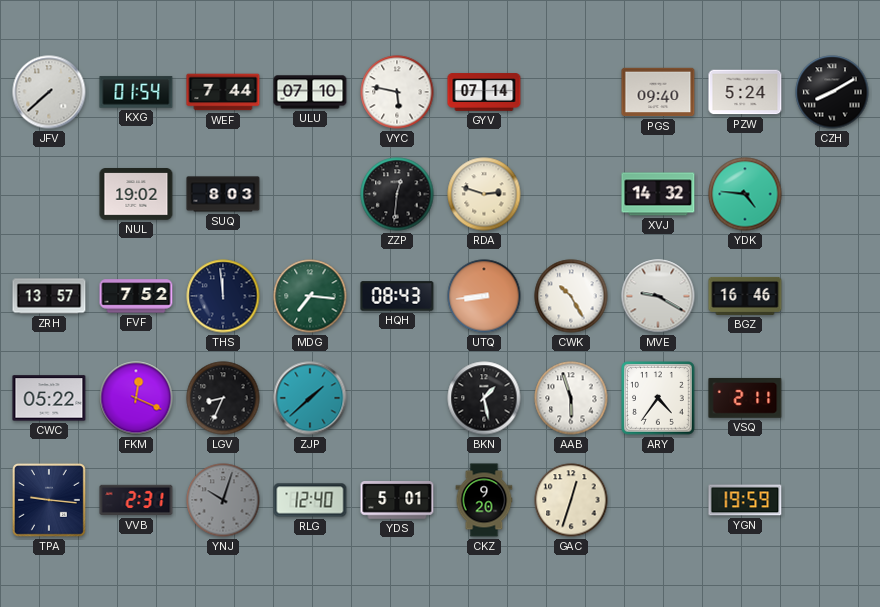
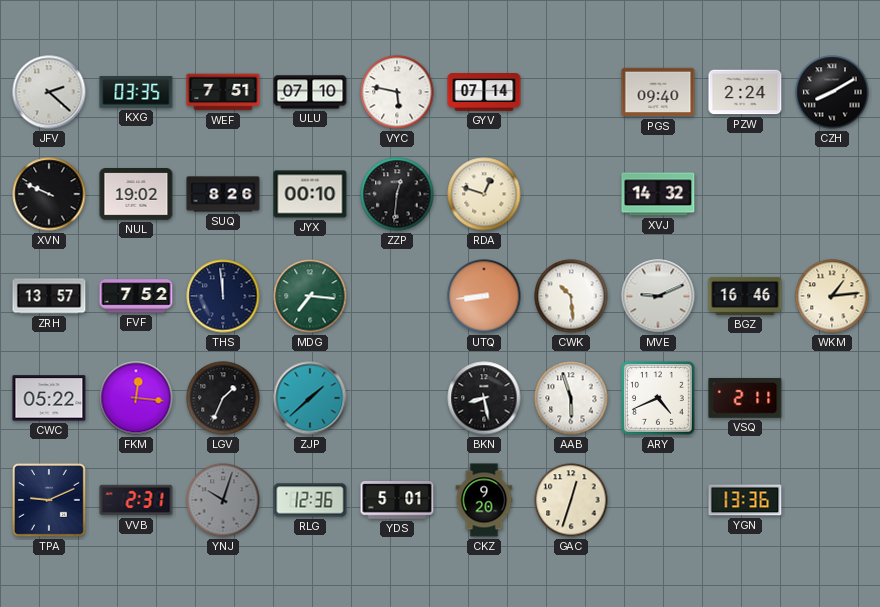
JFV: 7:38 -> 2:22 (49, 92)
KXG: 01:54 -> 03:35 (136, 92)
WEF: 7:44 -> 7:51 (223, 92)
PZW: 5:24 -> 2:24 (745, 92)
XVN: none -> 9:49 (49, 194)
SUQ: 8:03 -> 8:26 (223, 194)
JYX: none -> 00:10 (310, 194)
RDA: 2:48 -> 12:48 (484, 194)
YDK: 4:46 -> none (745, 194)
HQH: 08:43 -> none (397, 296)
CWK: 10:25 -> 10:29 (571, 296)
MVE: 9:20 -> 9:11 (658, 296)
WKM: none -> 1:14 (832, 296)
FKM: 12:19 -> 12:16 (136, 398)
LGV: 8:34 -> 1:34 (223, 398)
BKN: 1:28 -> 8:28 (484, 398)
ARY: 4:36 -> 4:41 (659, 399)
TPA: 9:16 -> 9:11 (49, 500)
RLG: 12:40 -> 12:36 (310, 500)
YGN: 19:59 -> 13:36 (745, 500)
